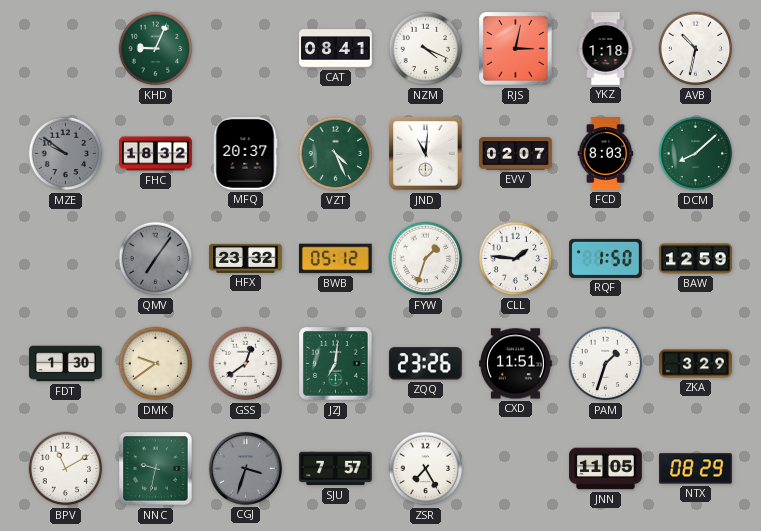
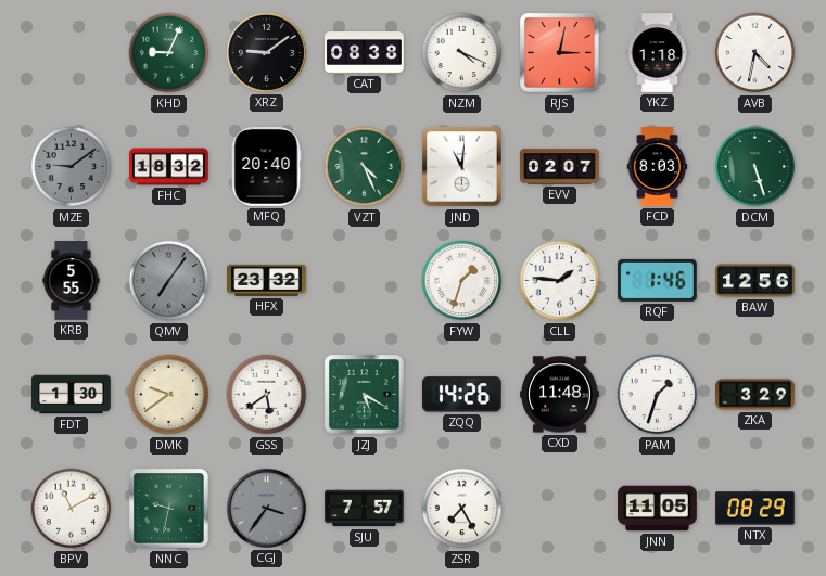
XRZ: none -> 9:09 (266, 52)
CAT: 08:41 -> 08:38 (365, 53)
AVB: 10:32 -> 4:32 (755, 53)
MZE: 9:51 -> 9:09 (72, 167)
MFQ: 20:37 -> 20:40 (266, 167)
DCM: 8:08 -> 5:27 (755, 167)
KRB: none -> 5:55 (72, 281)
BWB: 05:12 -> none (335, 259)
RQF: 1:50 -> 1:46 (658, 280)
BAW: 12:59 -> 12:56 (755, 281)
GSS: 12:39 -> 5:39 (267, 395)
JZJ: 7:01 -> 5:20 (365, 395)
ZQQ: 23:26 -> 14:26 (461, 395)
CXD: 11:51 -> 11:48 (560, 395)
CGJ: 3:33 -> 3:36 (266, 508)
